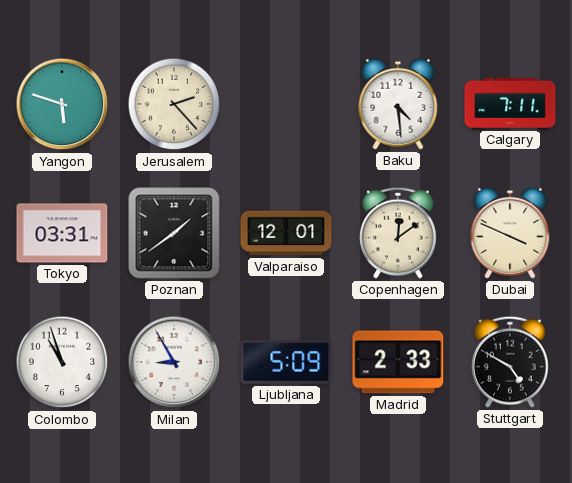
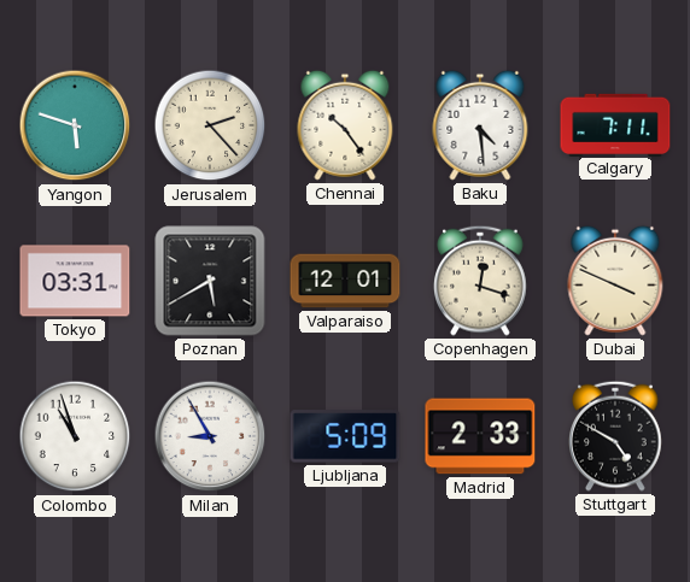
Chennai: none -> 10:24 (345, 125)
Poznan: 1:39 -> 5:40 (210, 281)
Copenhagen: 12:09 -> 12:18 (481, 281)
